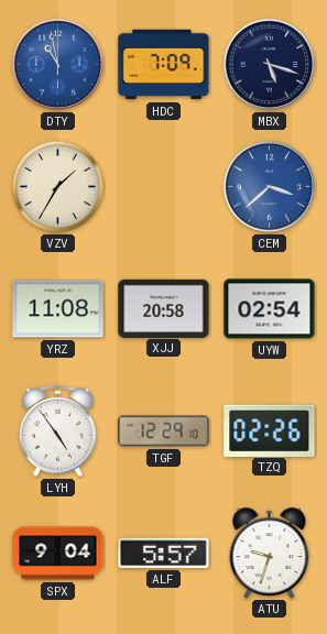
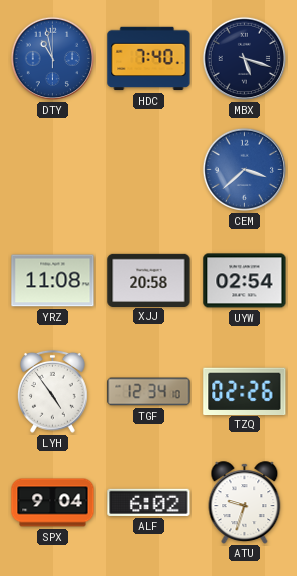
HDC: 7:09 -> 7:40 (149, 59)
VZV: 1:35 -> none (58, 187)
TGF: 12:29 -> 12:34 (149, 392)
ALF: 5:57 -> 6:02 (149, 502)
